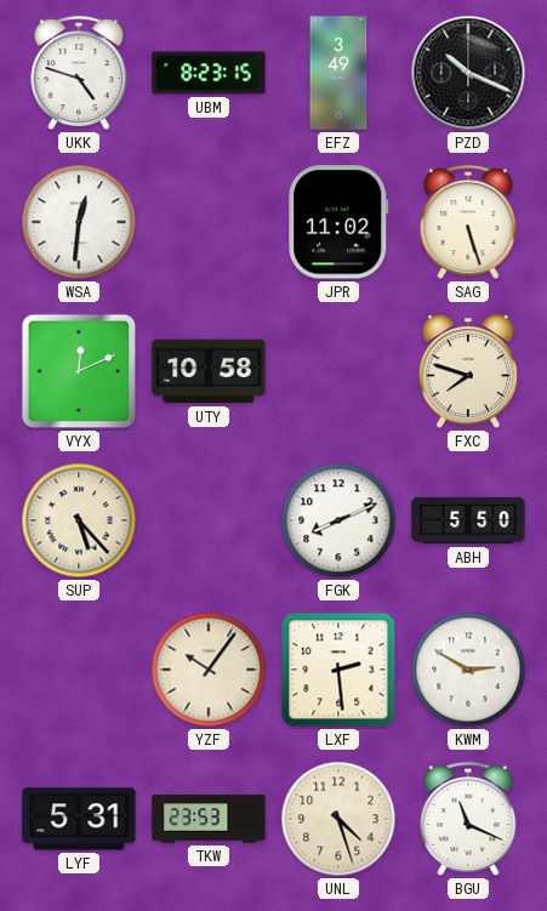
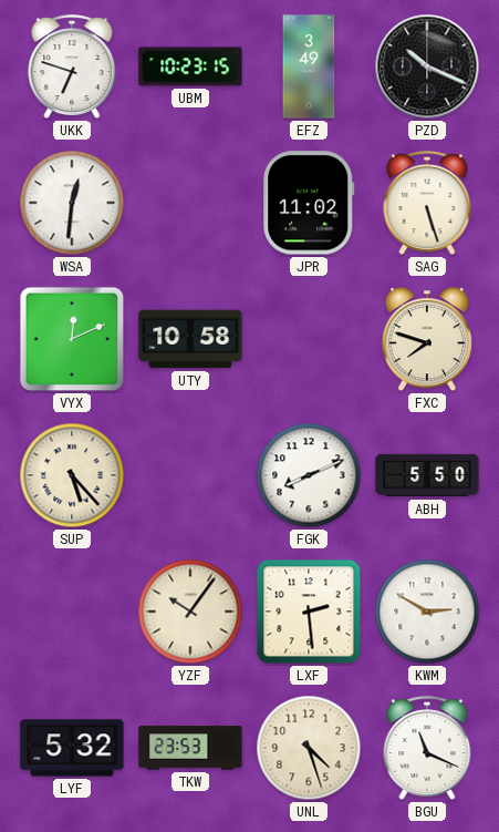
UKK: 4:48 -> 6:48 (72, 68)
UBM: 8:23 -> 10:23 (190, 66)
LYF: 5:31 -> 5:32 (72, 748)
